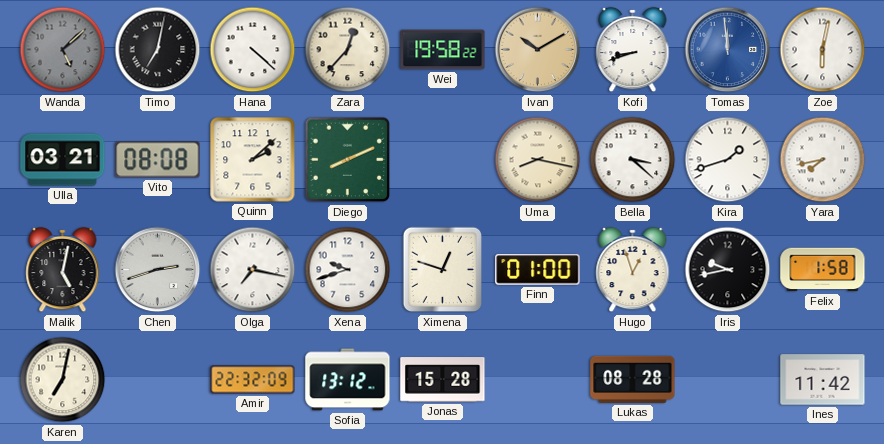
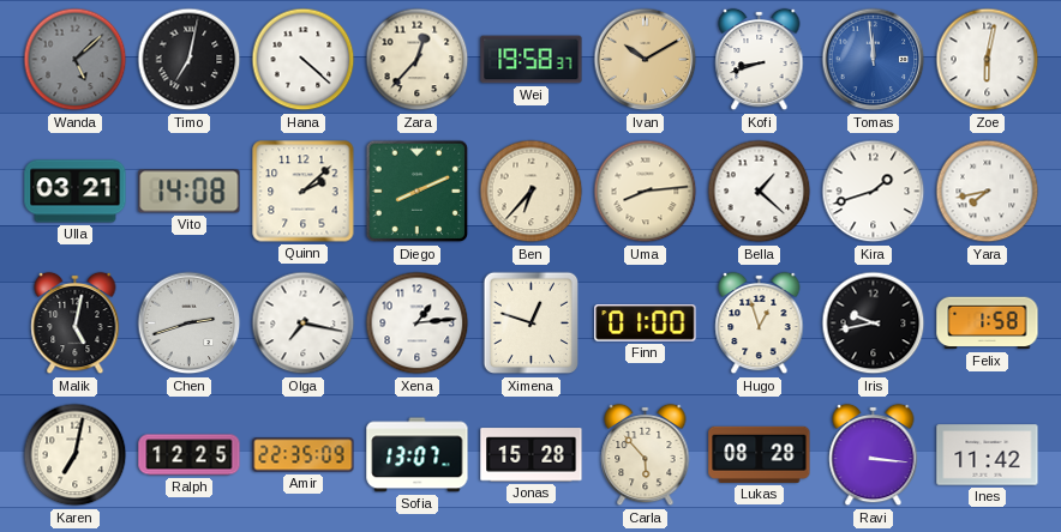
Wei: 19:58:22 -> 19:58:37 (532, 60)
Vito: 08:08 -> 14:08 (190, 192)
Ben: none -> 6:37 (532, 192)
Uma: 8:17 -> 8:14 (646, 192)
Bella: 3:22 -> 1:22 (760, 192)
Xena: 9:42 -> 1:14 (418, 324)
Ralph: none -> 12:25 (190, 455)
Amir: 22:32 -> 22:35 (304, 455)
Sofia: 13:12 -> 13:07 (418, 455)
Carla: none -> 5:53 (646, 455)
Ravi: none -> 3:16 (874, 455)
